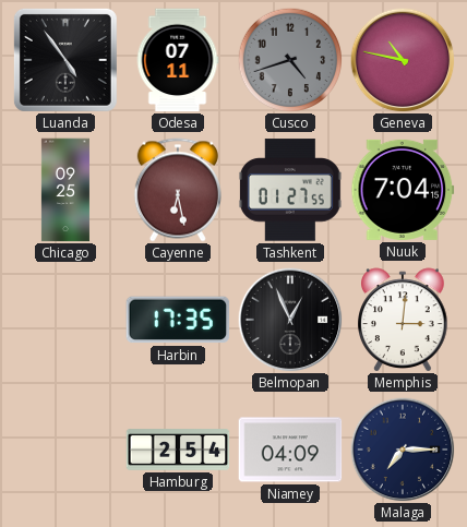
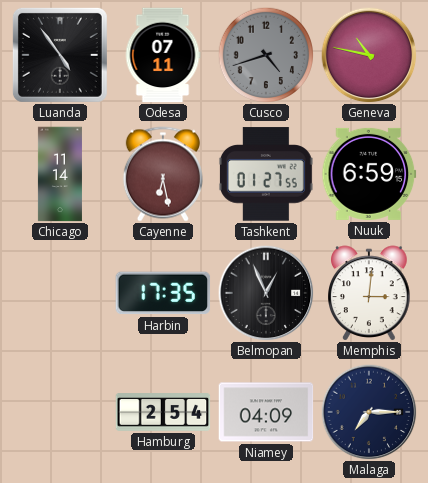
Chicago: 09:25 -> 11:14 (60, 174)
Nuuk: 7:04 -> 6:59 (369, 174)
